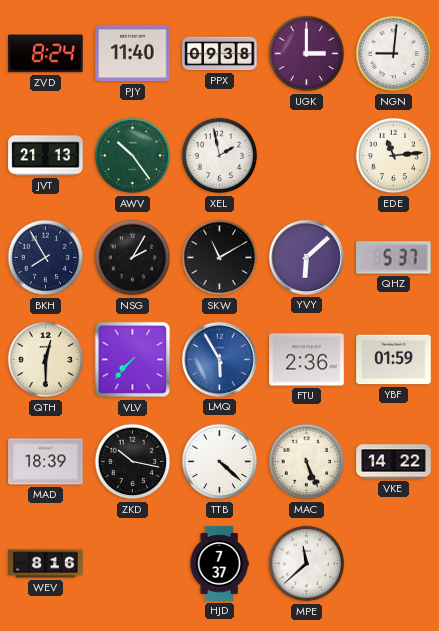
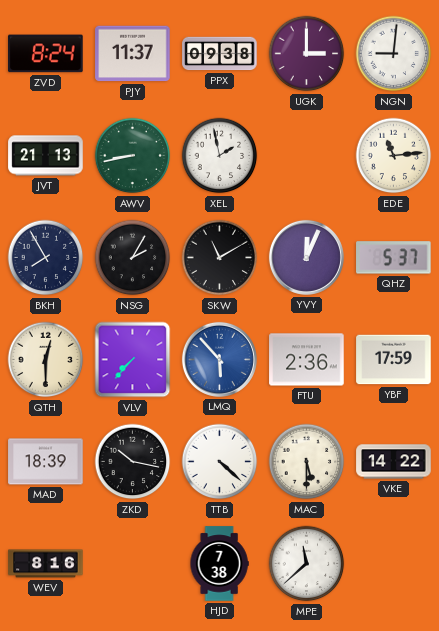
PJY: 11:40 -> 11:37 (133, 54)
AWV: 10:24 -> 8:43 (133, 156)
YVY: 6:08 -> 12:04 (306, 257)
LMQ: 5:55 -> 5:53 (219, 359)
YBF: 01:59 -> 17:59 (394, 360)
MAC: 5:26 -> 5:30 (307, 462)
HJD: 7:37 -> 7:38 (219, 564)
